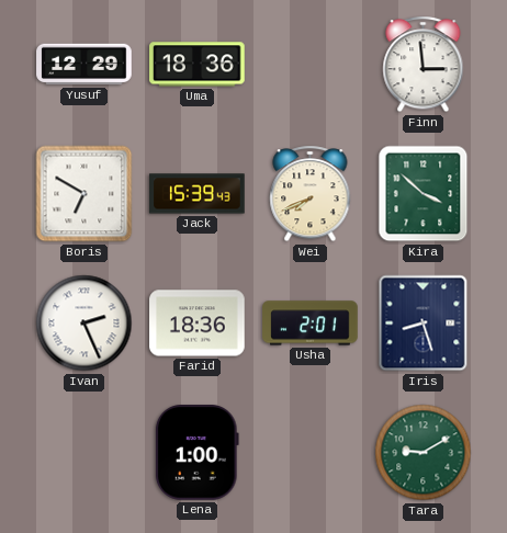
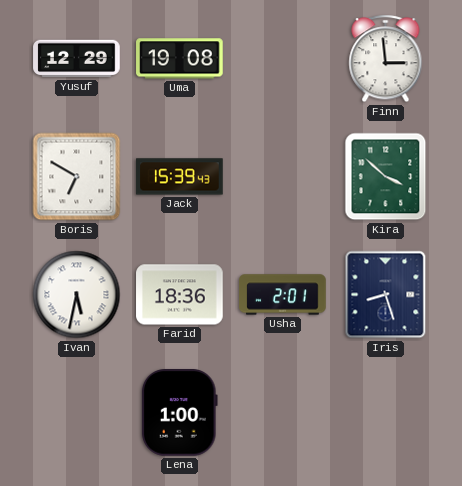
Uma: 18:36 -> 19:08 (180, 59)
Wei: 7:41 -> none (311, 194)
Ivan: 2:26 -> 5:32 (77, 295)
Tara: 9:10 -> none (424, 453)
